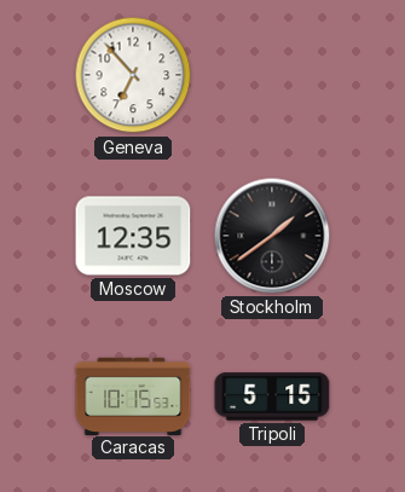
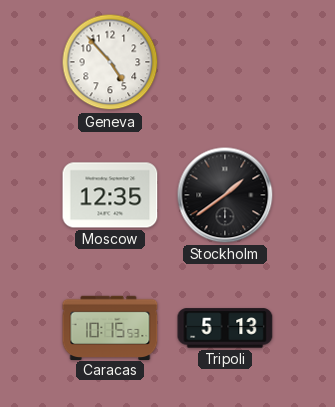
Geneva: 6:53 -> 4:53 (110, 62)
Tripoli: 5:15 -> 5:13 (225, 328)
